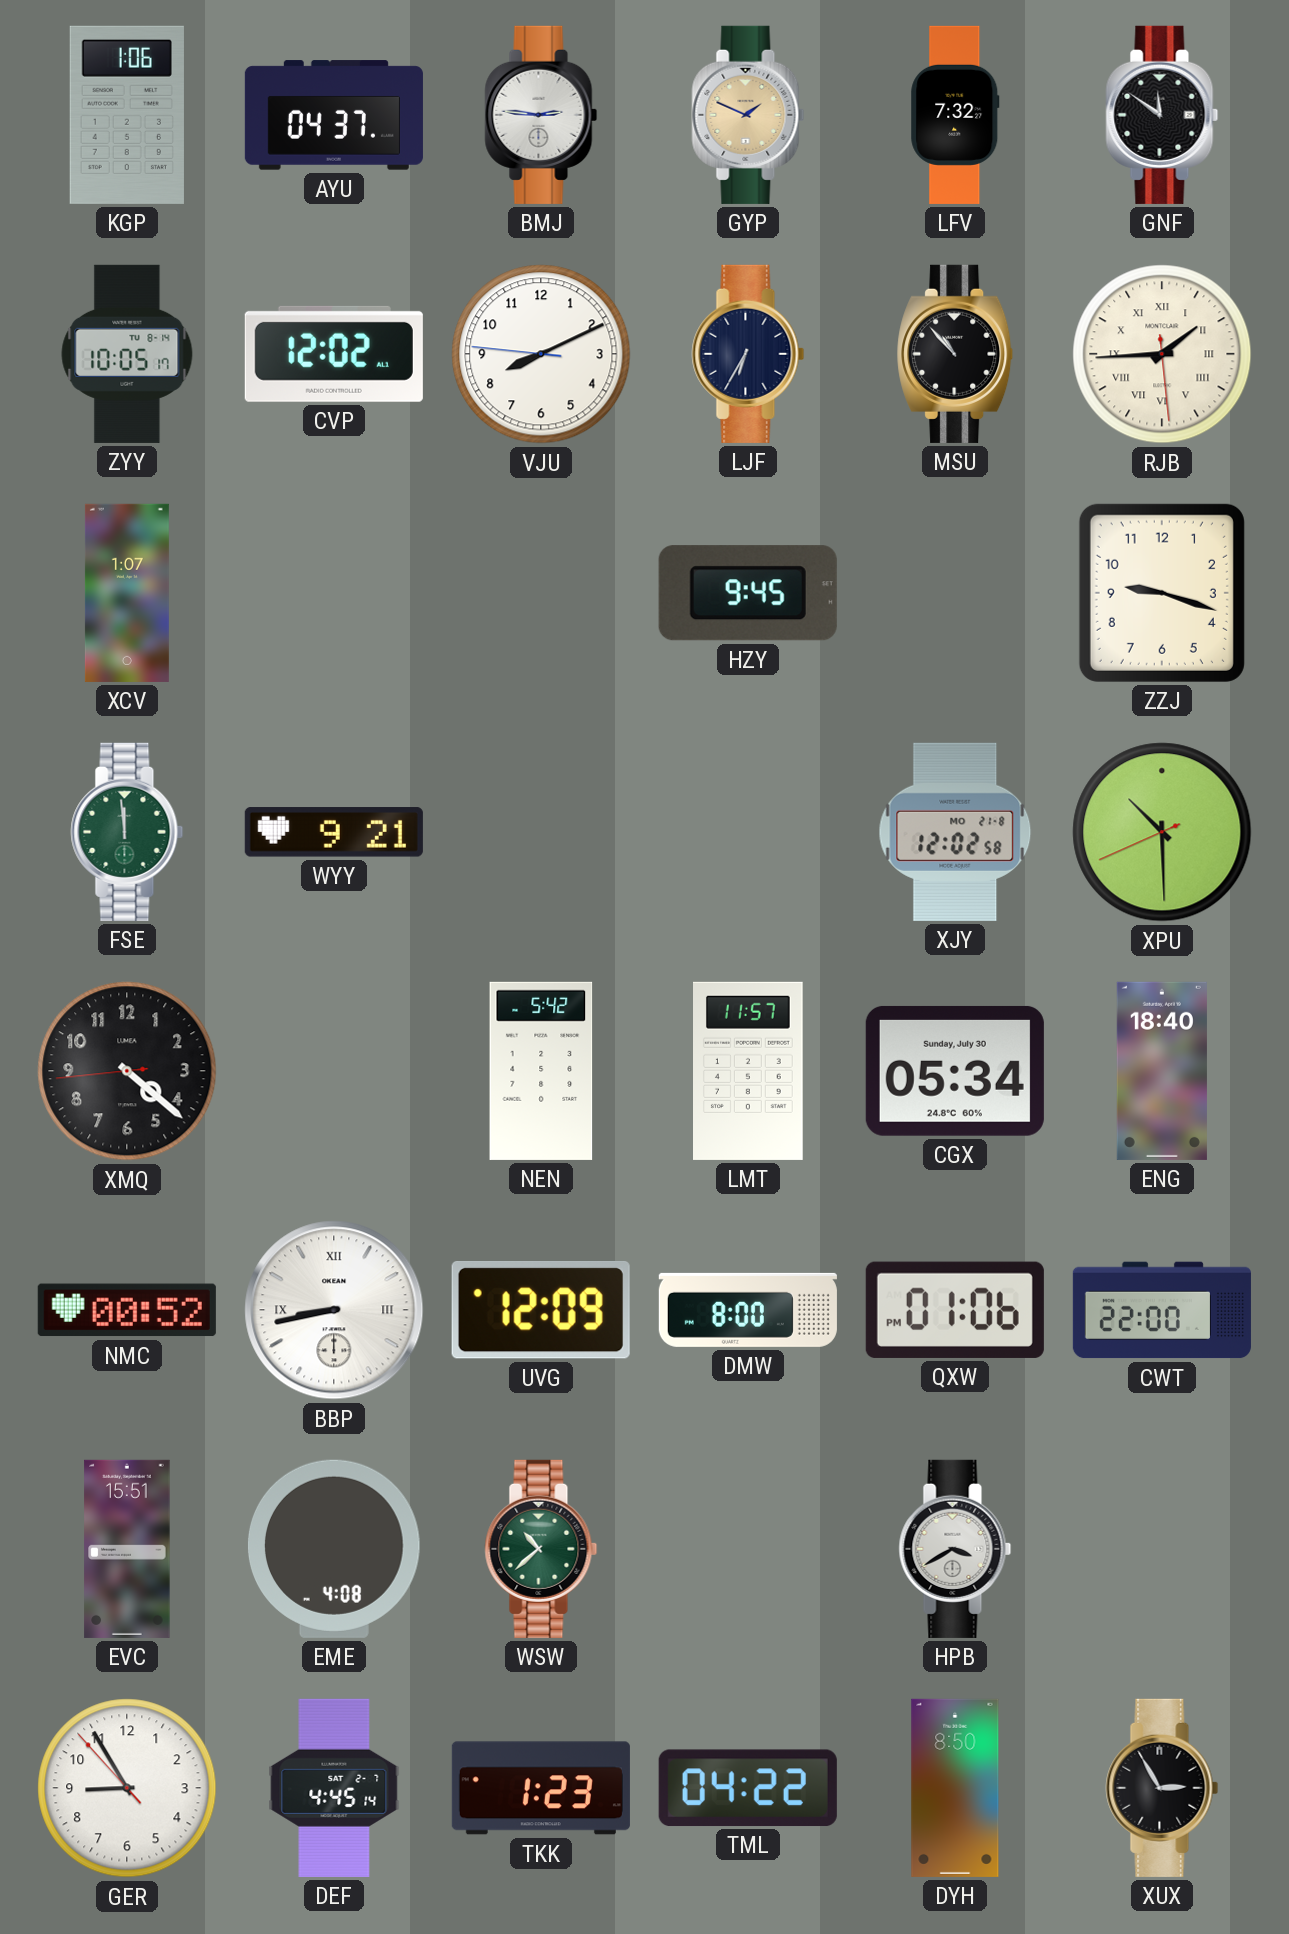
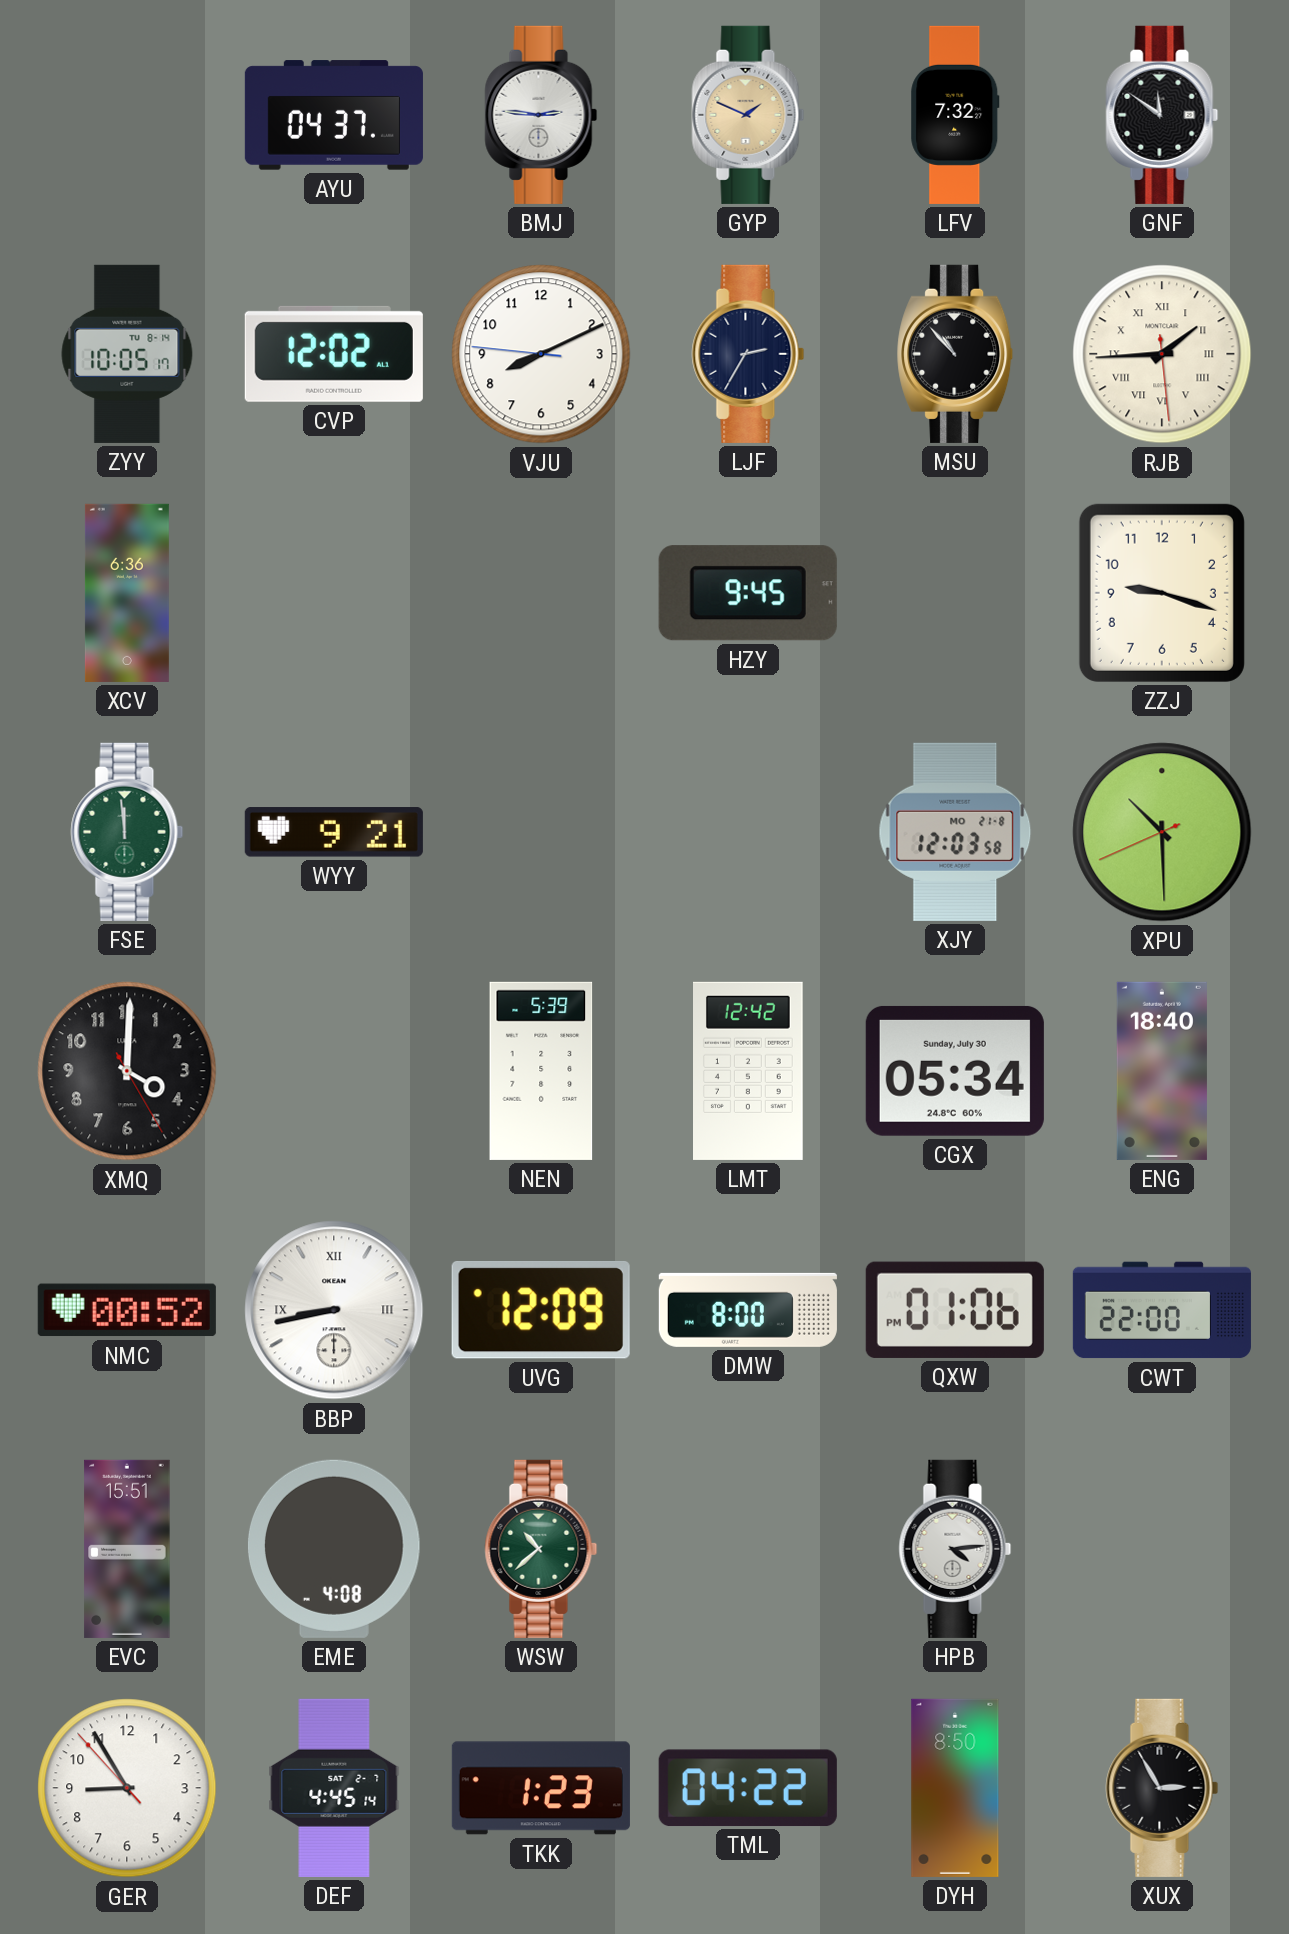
KGP: 1:06 -> none (127, 115)
LJF: 6:35 -> 2:35 (748, 354)
XCV: 1:07 -> 6:36 (127, 593)
XJY: 12:02 -> 12:03 (955, 832)
XMQ: 4:21 -> 4:00 (127, 1071)
NEN: 5:42 -> 5:39 (541, 1071)
LMT: 11:57 -> 12:42 (749, 1071)
HPB: 3:40 -> 4:14 (955, 1549)
